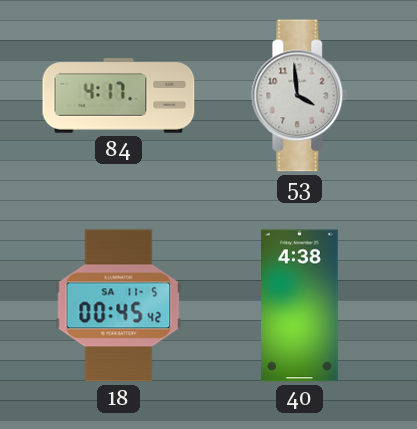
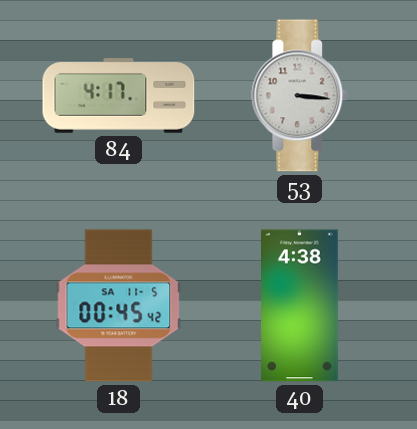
53: 3:59 -> 3:16 (300, 96)
